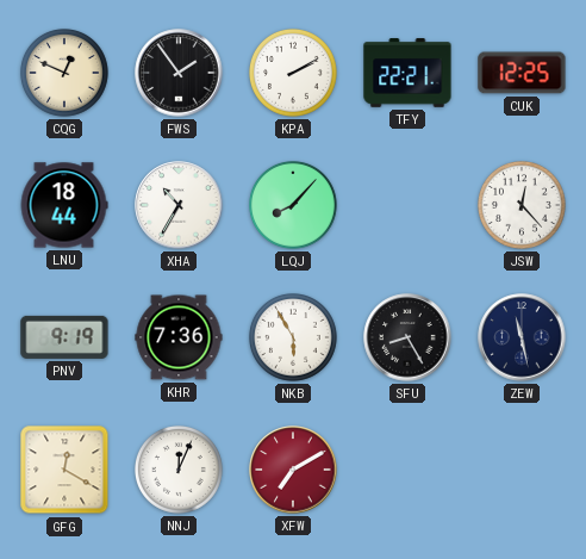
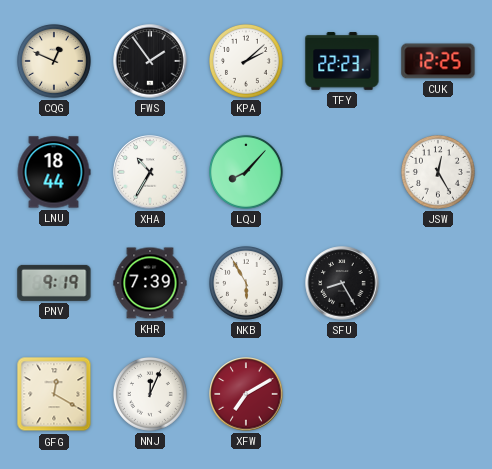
KPA: 2:10 -> 2:08 (247, 62)
TFY: 22:21 -> 22:23 (342, 61)
JSW: 12:23 -> 12:25 (439, 173)
KHR: 7:36 -> 7:39 (150, 283)
ZEW: 11:28 -> none (522, 337)
